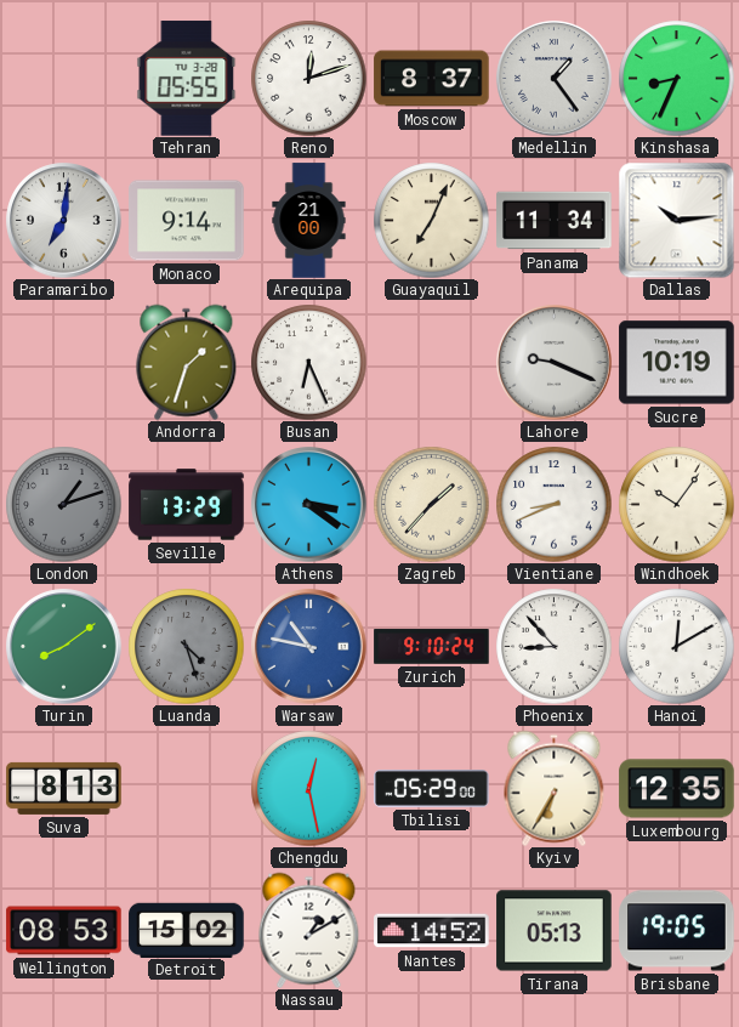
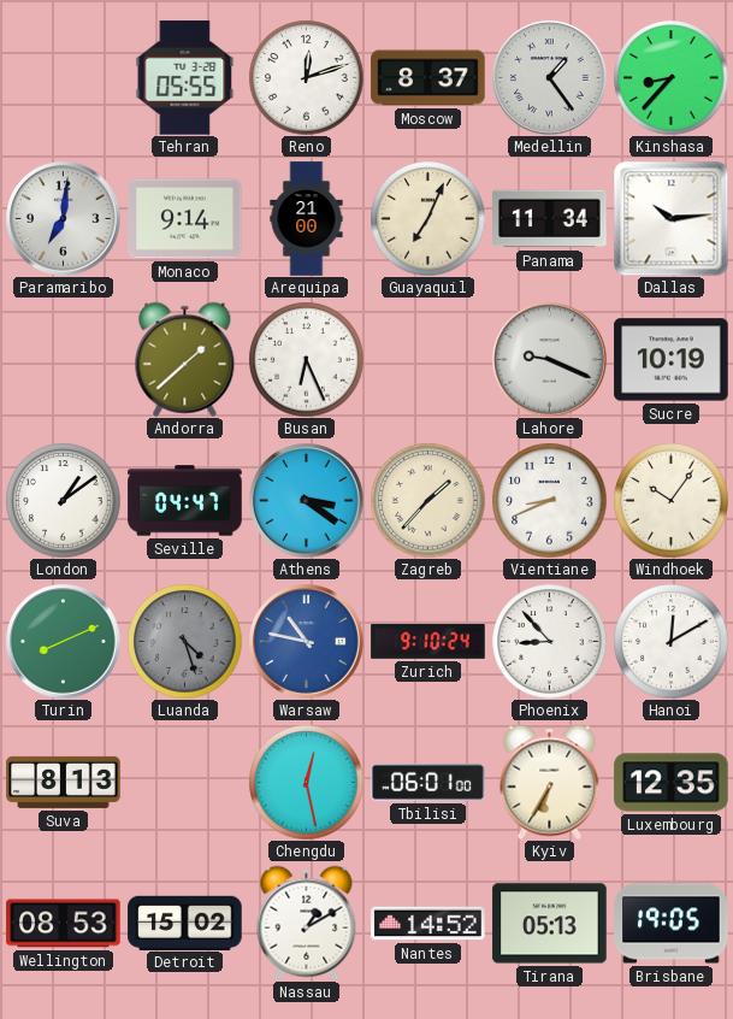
Kinshasa: 8:34 -> 8:37 (670, 77)
Andorra: 1:33 -> 1:38 (185, 359)
London: 1:12 -> 1:09 (63, 500)
London dial: grey -> white (63, 500)
Seville: 13:29 -> 04:47 (185, 501)
Turin: 8:09 -> 8:11 (64, 642)
Tbilisi: 05:29 -> 06:01 (428, 783)
